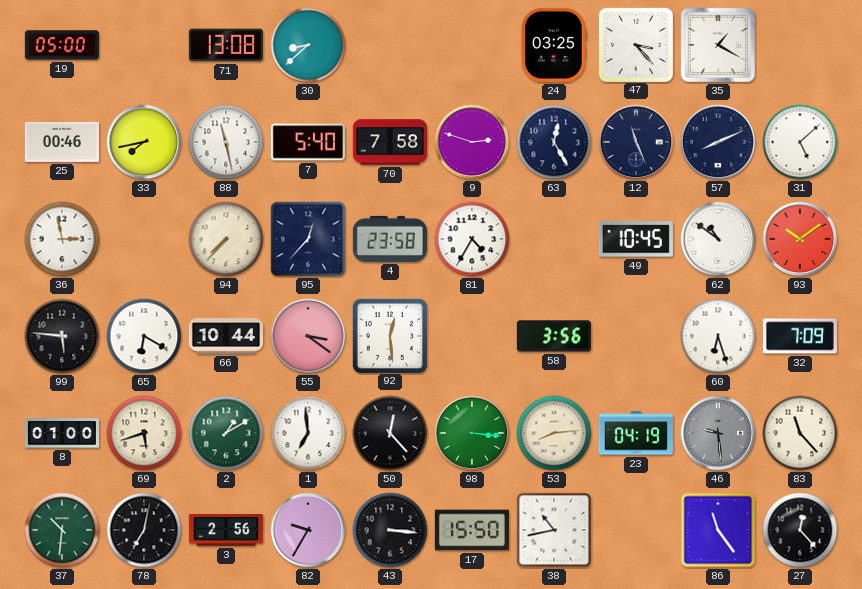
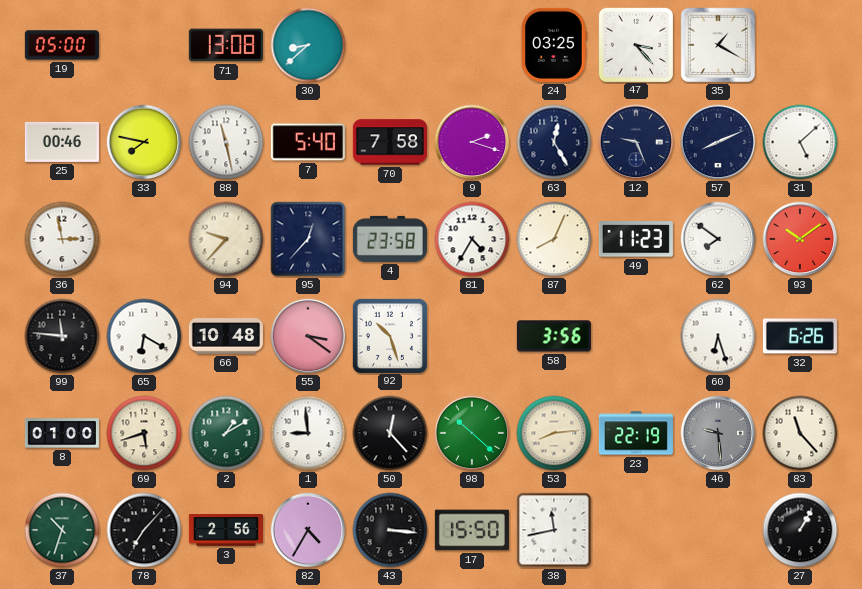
33: 7:43 -> 7:47 (144, 142)
9: 2:48 -> 2:18 (472, 142)
12: 11:26 -> 9:26 (636, 142)
94: 7:37 -> 9:37 (226, 239)
87: none -> 8:04 (554, 239)
49: 10:45 -> 11:23 (636, 239)
62: 10:51 -> 7:51 (718, 239)
99: 5:46 -> 11:46 (62, 336)
66: 10:44 -> 10:48 (226, 336)
92: 12:29 -> 10:27 (389, 335)
32: 7:09 -> 6:26 (800, 336)
1: 6:59 -> 8:59 (308, 433)
98: 3:16 -> 10:22 (472, 433)
23: 04:19 -> 22:19 (636, 433)
37: 10:31 -> 10:33 (62, 530)
78: 7:02 -> 7:07 (144, 530)
82: 9:35 -> 4:35 (308, 530)
38: 10:43 -> 11:43 (554, 530)
86: 11:24 -> none (718, 530)
27: 12:23 -> 1:05 (800, 530)
